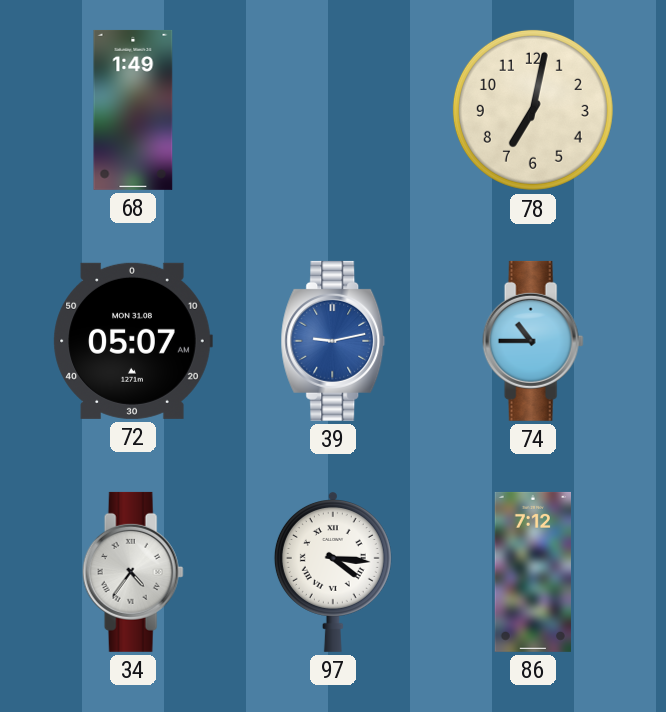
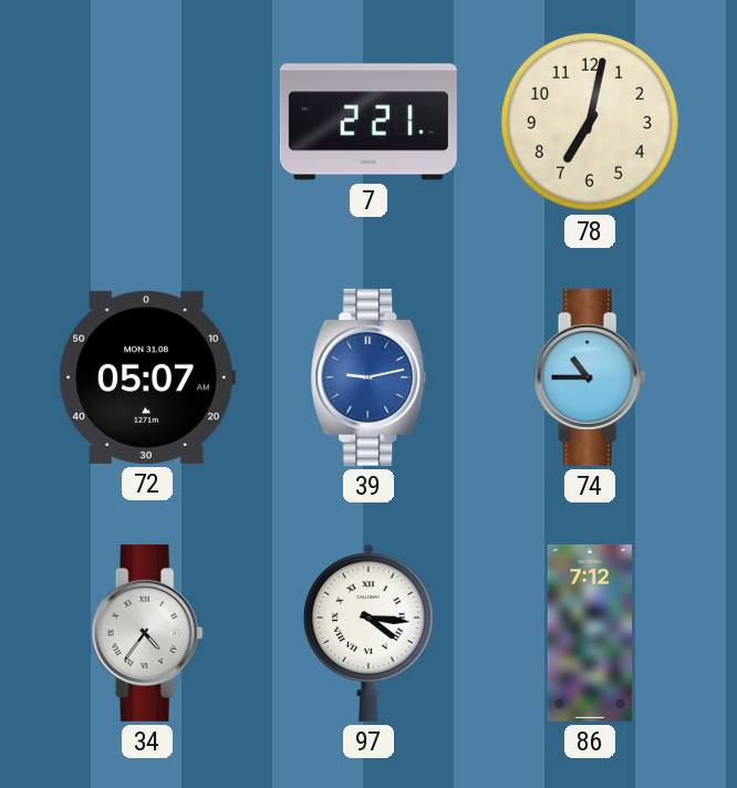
68: 1:49 -> none (133, 110)
7: none -> 2:21 (369, 122)
